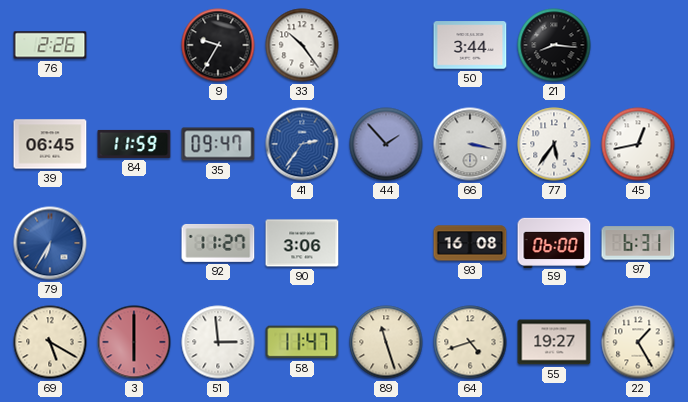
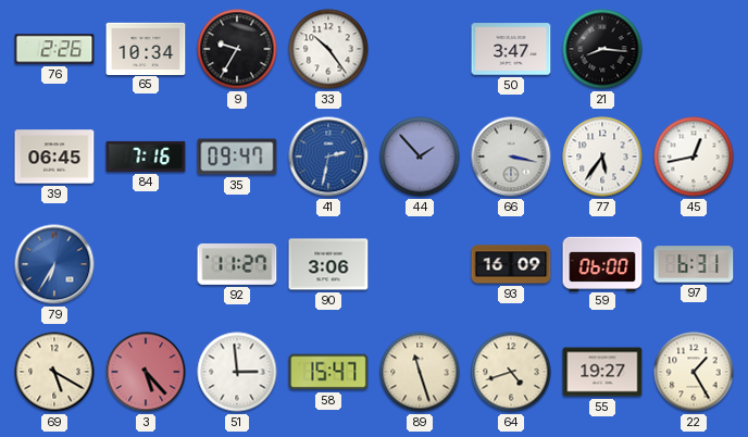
65: none -> 10:34 (146, 48)
50: 3:44 -> 3:47 (511, 49)
84: 11:59 -> 7:16 (146, 157)
41: 2:36 -> 2:32 (328, 157)
93: 16:08 -> 16:09 (511, 264)
3: 6:00 -> 5:23 (146, 372)
58: 11:47 -> 15:47 (328, 372)
